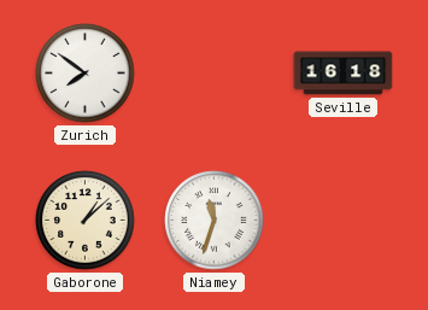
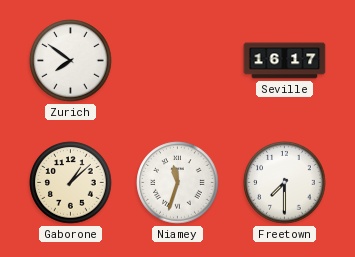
Seville: 16:18 -> 16:17 (285, 61)
Freetown: none -> 7:30 (285, 183)
